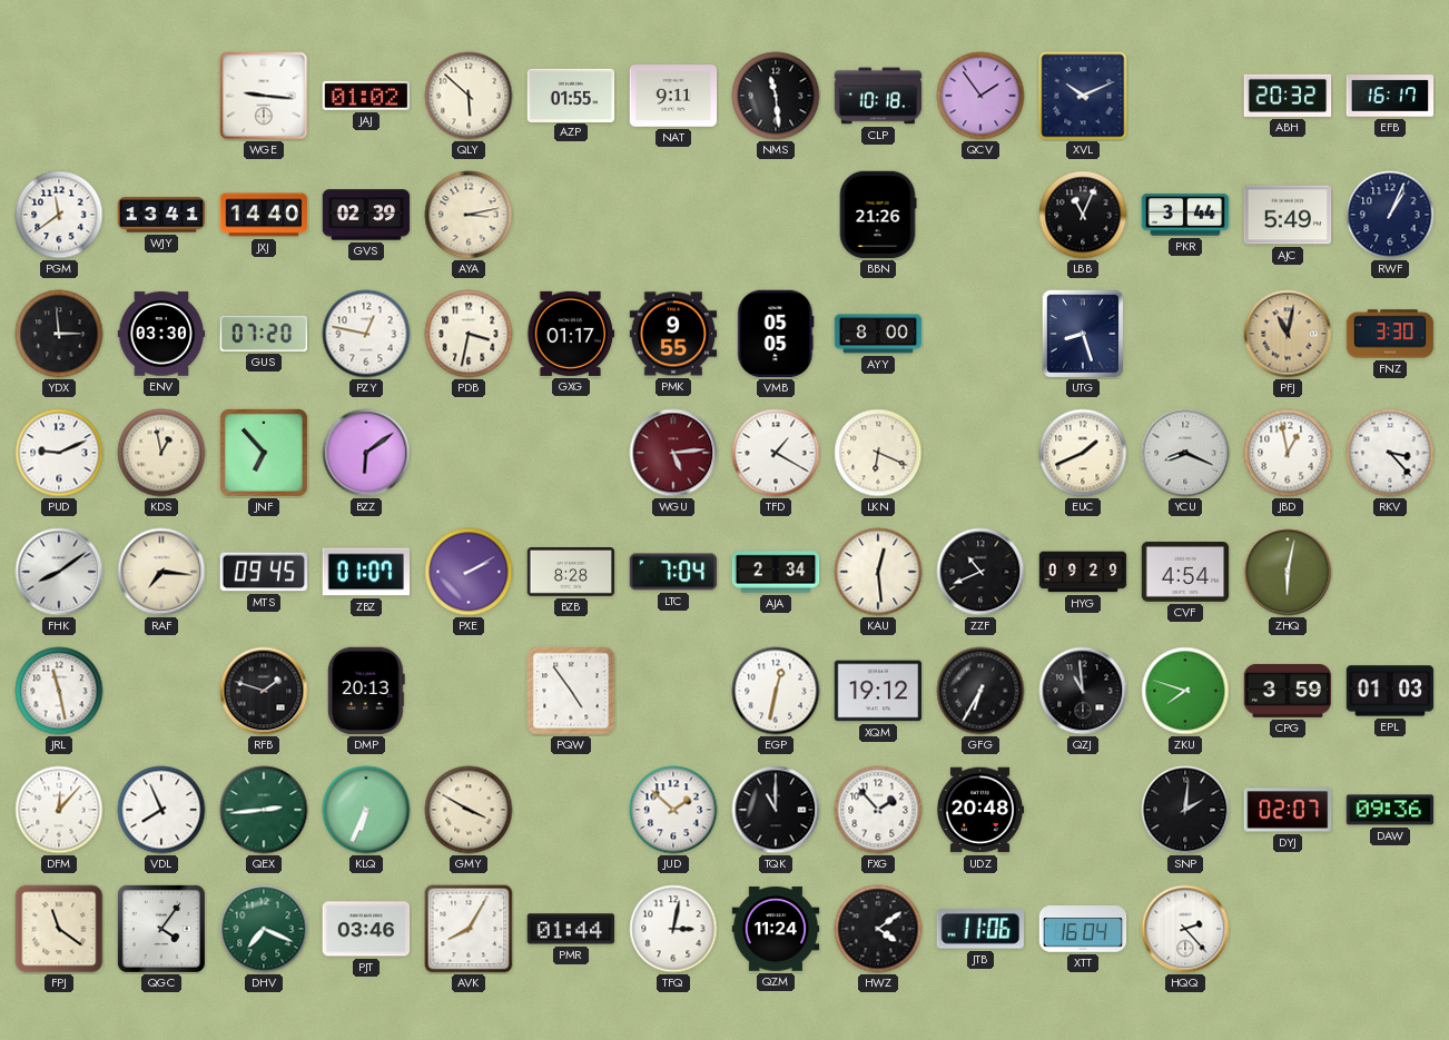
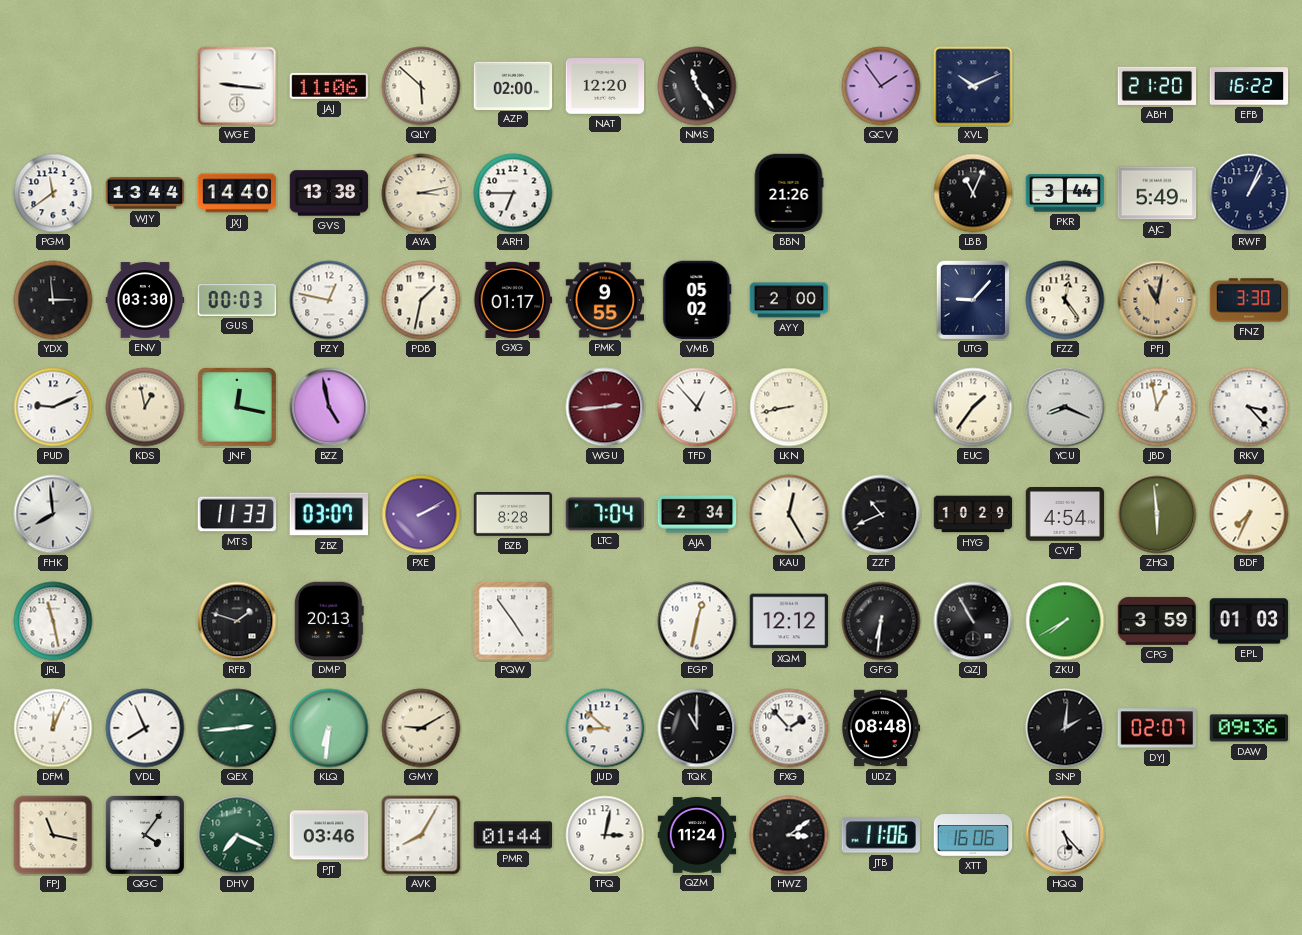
JAJ: 01:02 -> 11:06 (329, 86)
AZP: 01:55 -> 02:00 (513, 85)
NAT: 9:11 -> 12:20 (605, 86)
NMS: 11:29 -> 11:24 (697, 86)
CLP: 10:18 -> none (878, 96)
ABH: 20:32 -> 21:20 (1157, 86)
EFB: 16:17 -> 16:22 (1249, 86)
WJY: 13:41 -> 13:44 (145, 193)
GVS: 02:39 -> 13:38 (329, 193)
ARH: none -> 6:45 (513, 193)
GUS: 07:20 -> 00:03 (236, 300)
PDB: 3:32 -> 1:32 (421, 300)
VMB: 05:05 -> 05:02 (697, 300)
AYY: 8:00 -> 2:00 (789, 300)
UTG: 8:27 -> 9:07 (972, 299)
FZZ: none -> 12:24 (1065, 300)
JNF: 6:53 -> 12:17 (237, 407)
BZZ: 6:09 -> 4:58 (329, 407)
WGU: 5:14 -> 2:44 (605, 407)
TFD: 1:20 -> 12:53 (697, 407)
LKN: 6:19 -> 8:43 (789, 407)
EUC: 1:41 -> 1:36 (973, 407)
FHK: 8:09 -> 7:59 (53, 514)
RAF: 7:16 -> none (161, 572)
MTS: 09:45 -> 11:33 (237, 514)
ZBZ: 01:07 -> 03:07 (328, 514)
KAU: 12:29 -> 12:25 (789, 514)
HYG: 09:29 -> 10:29 (973, 514)
ZHQ: 6:02 -> 5:59 (1157, 514)
BDF: none -> 7:34 (1249, 514)
XQM: 19:12 -> 12:12 (789, 621)
GFG: 6:35 -> 6:31 (881, 621)
QZJ: 10:59 -> 10:55 (973, 621)
ZKU: 7:48 -> 7:40 (1065, 621)
DFM: 12:07 -> 12:04 (53, 728)
KLQ: 6:34 -> 6:31 (329, 728)
GMY: 3:50 -> 9:10 (421, 728)
JUD: 1:52 -> 8:52 (605, 728)
UDZ: 20:48 -> 08:48 (881, 728)
FPJ: 11:21 -> 11:17 (53, 835)
HWZ: 4:09 -> 3:09 (789, 835)
XTT: 16:04 -> 16:06 (973, 835)
HQQ: 2:23 -> 5:23 (1065, 835)
